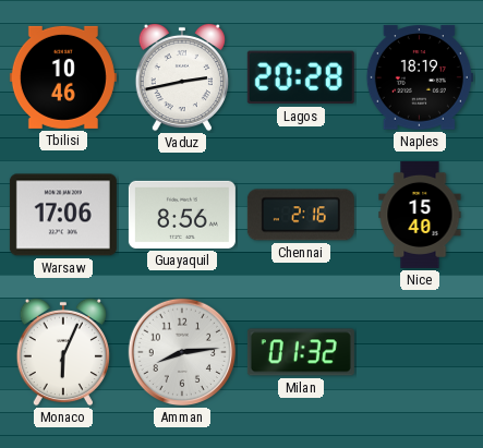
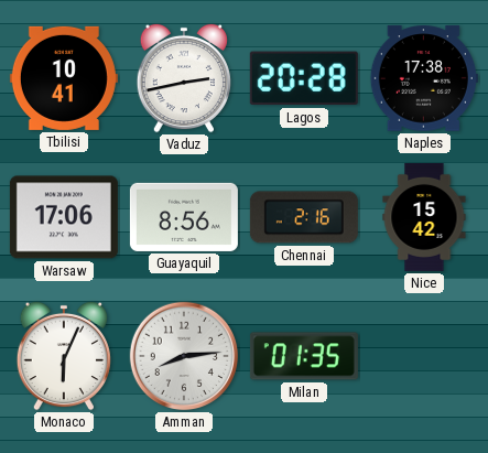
Tbilisi: 10:46 -> 10:41 (64, 78)
Naples: 18:19 -> 17:38 (424, 78)
Nice: 15:40 -> 15:42 (424, 217)
Milan: 01:32 -> 01:35 (304, 356)
